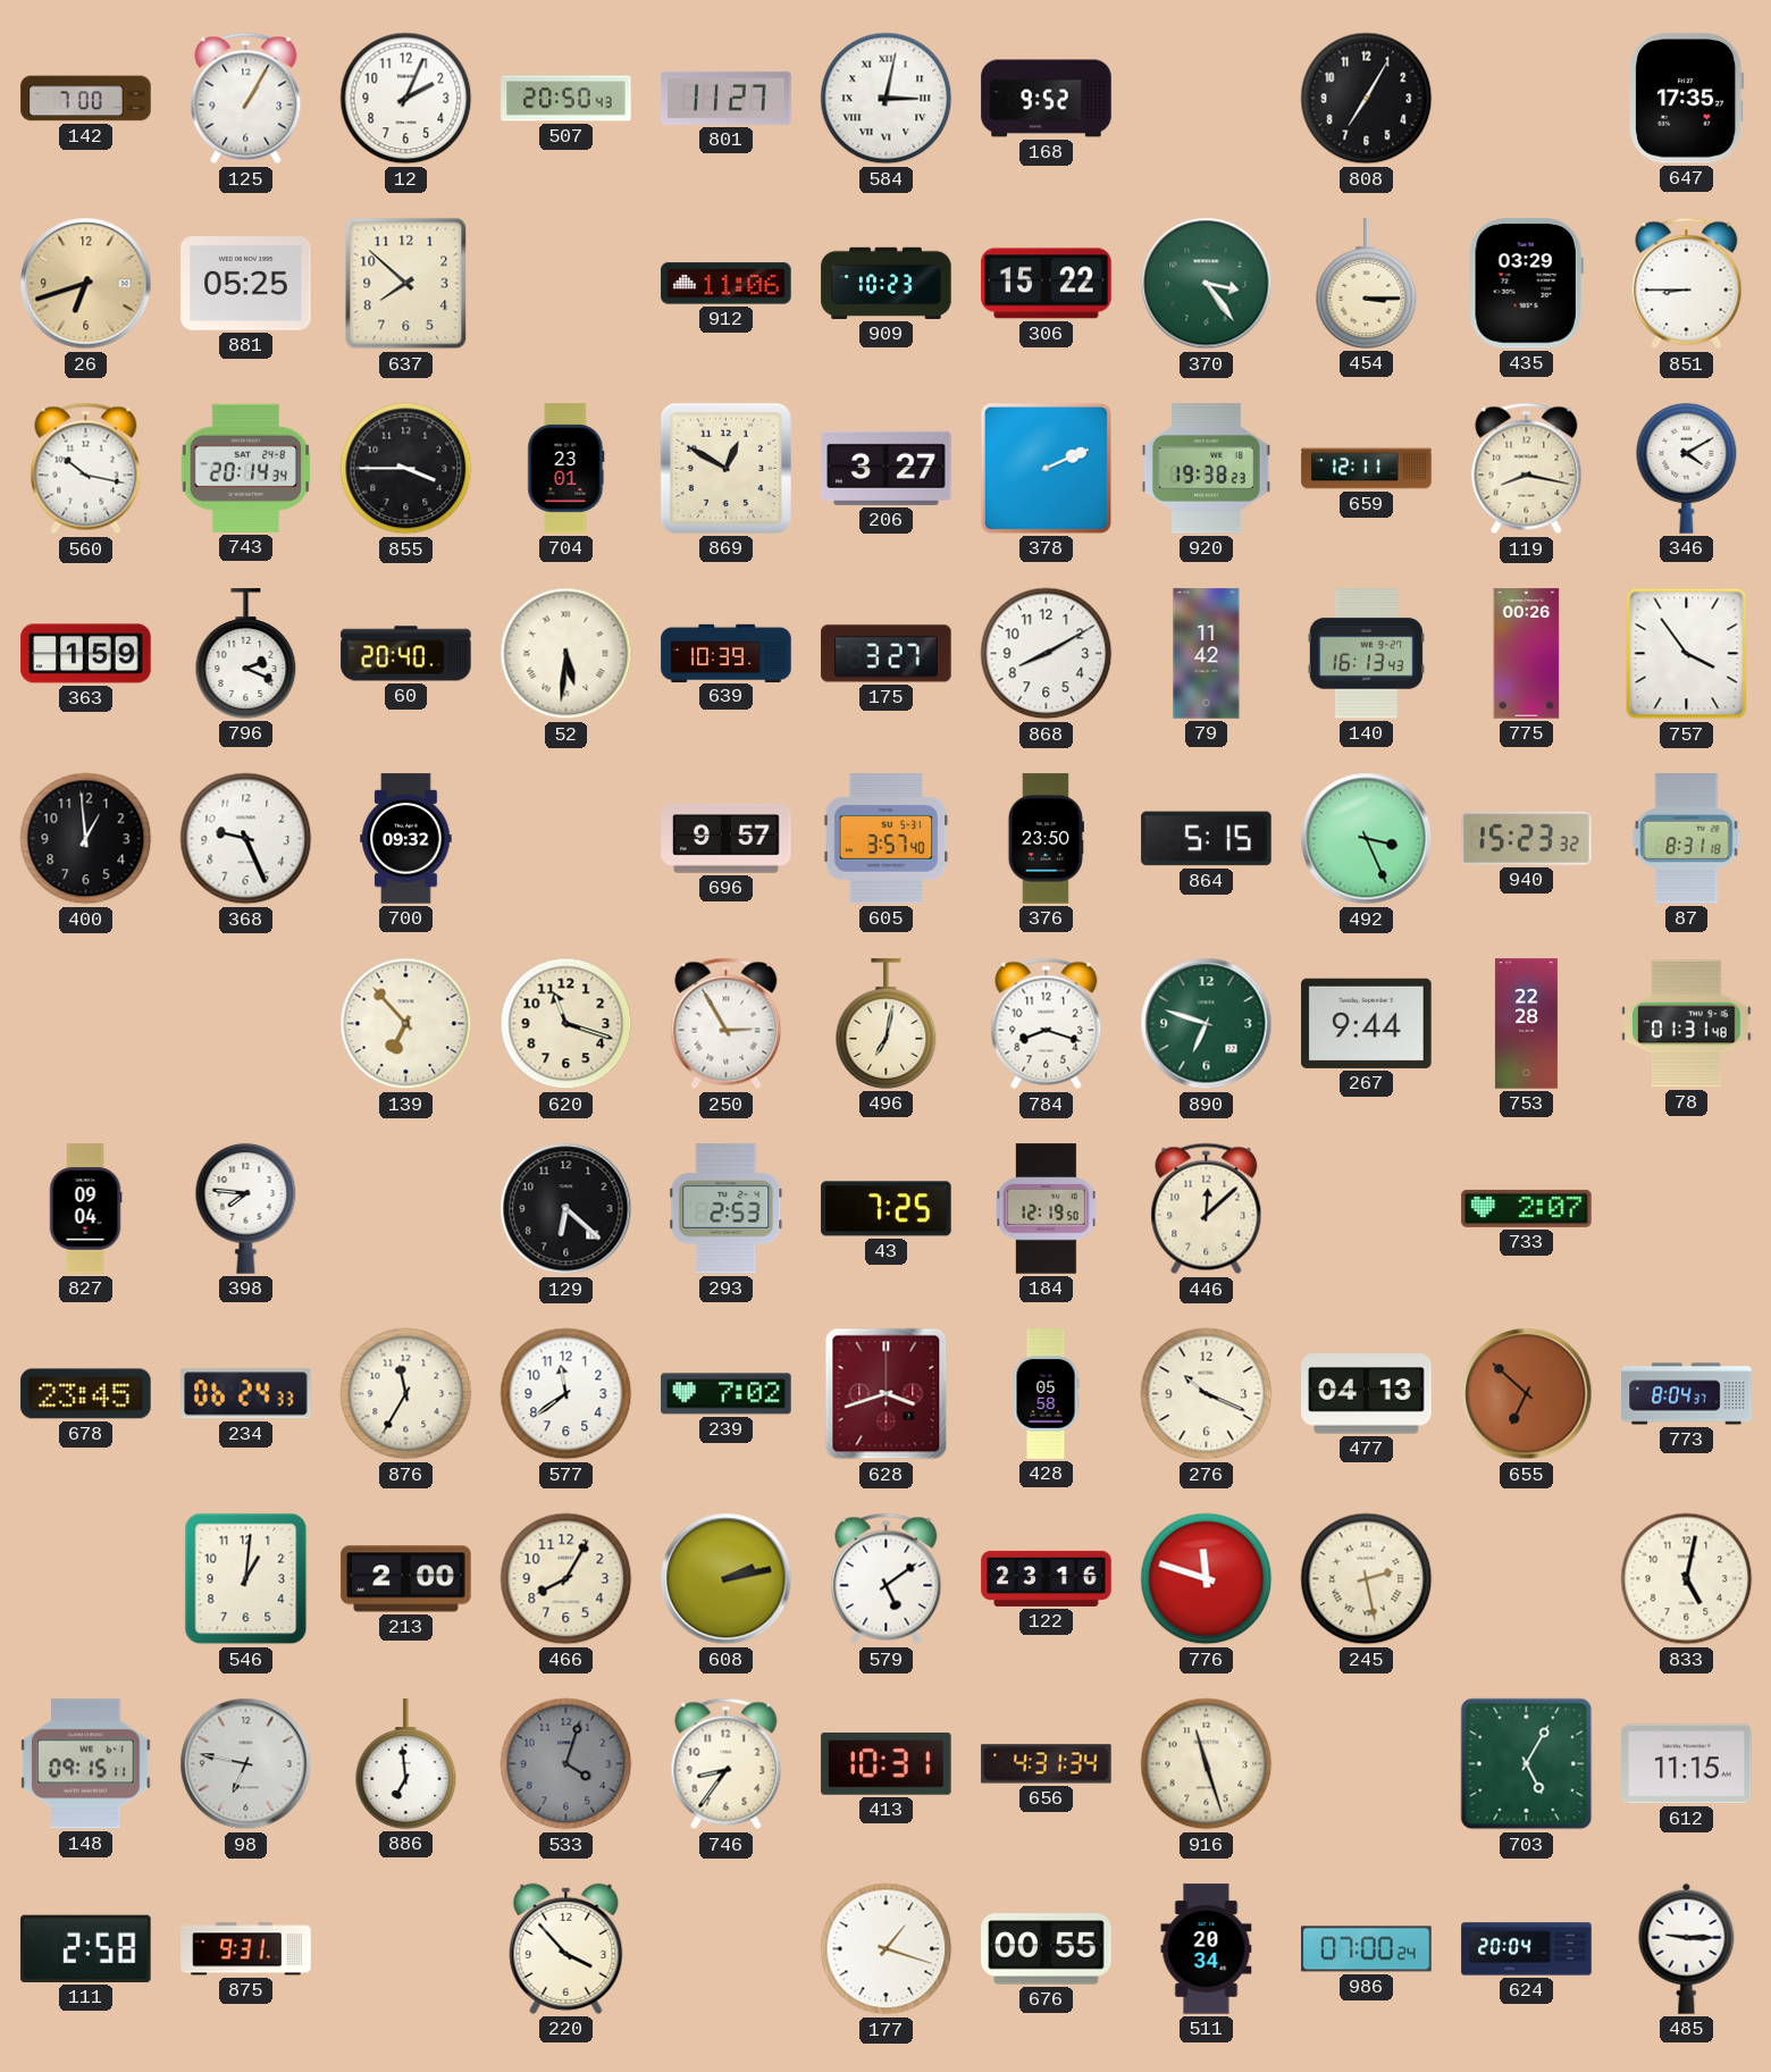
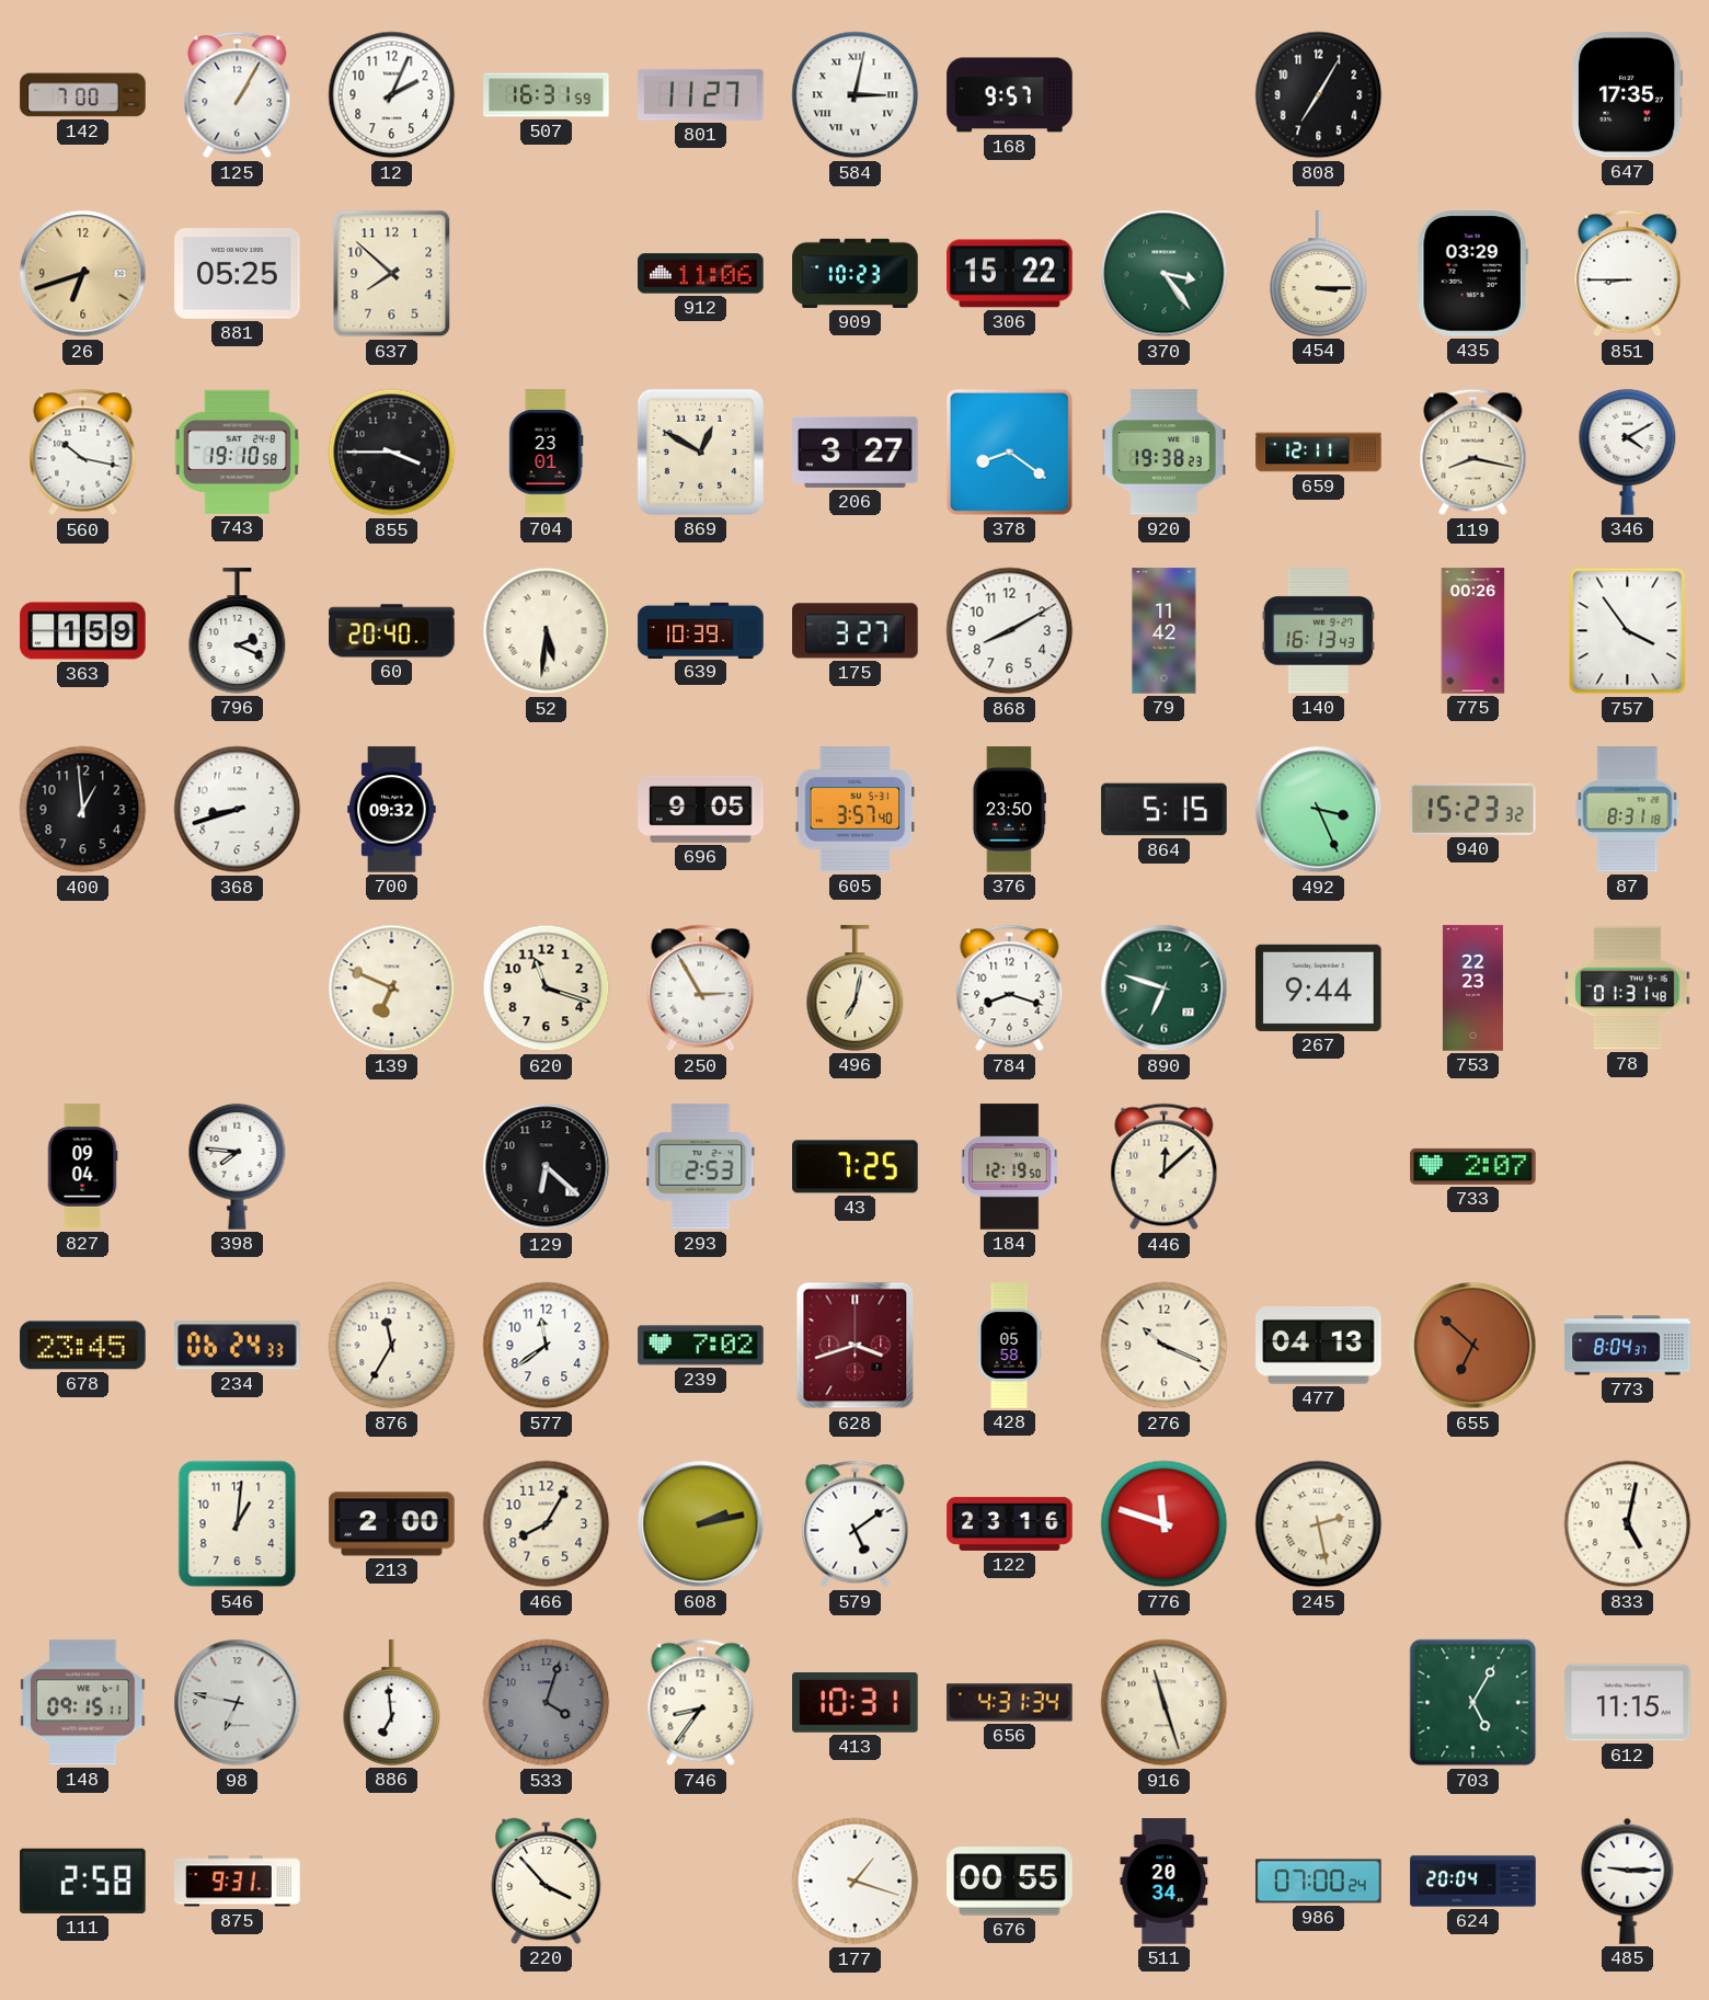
507: 20:50 -> 16:31 (547, 95)
168: 9:52 -> 9:57 (1010, 95)
743: 20:14 -> 19:10 (238, 452)
378: 2:11 -> 8:21 (1009, 452)
368: 9:26 -> 8:42 (238, 810)
696: 9:57 -> 9:05 (701, 810)
139: 6:53 -> 6:49 (392, 988)
753: 22:28 -> 22:23 (1472, 988)
